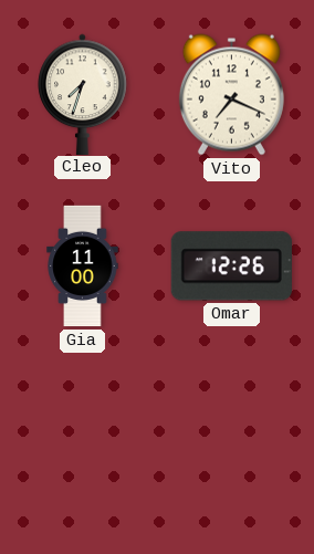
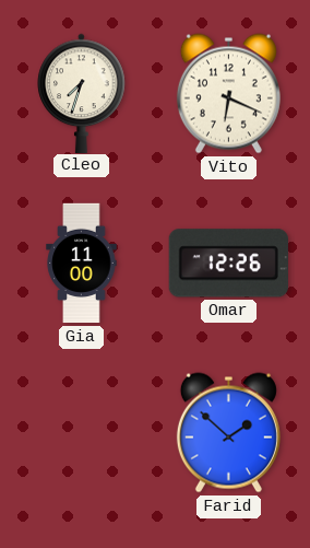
Vito: 7:19 -> 6:19 (228, 94)
Farid: none -> 1:52 (228, 433)
